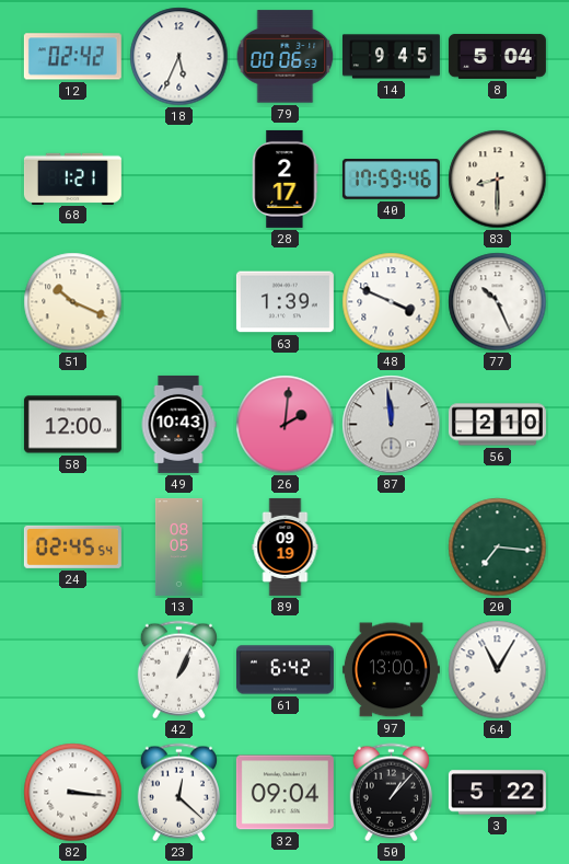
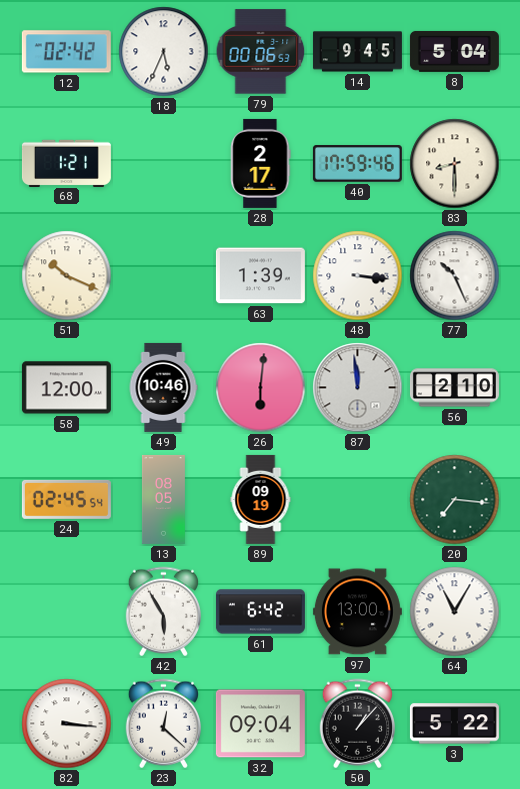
48: 3:49 -> 3:16 (358, 276)
49: 10:43 -> 10:46 (163, 387)
26: 2:01 -> 6:01 (261, 388)
42: 1:04 -> 5:55 (163, 612)
